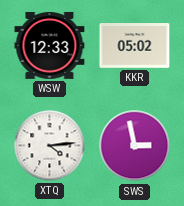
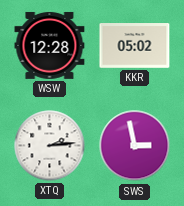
WSW: 12:33 -> 12:28 (50, 45)
XTQ: 4:14 -> 2:14 (50, 146)
